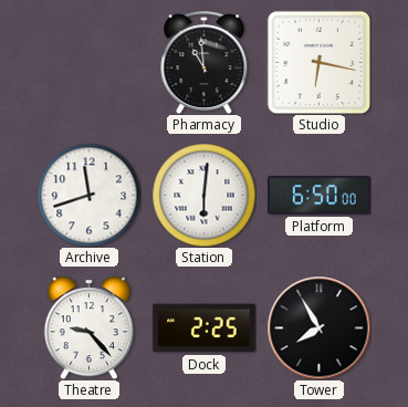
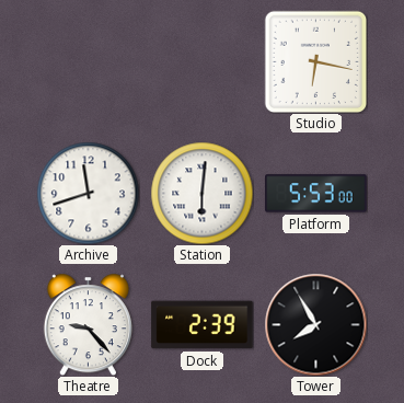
Pharmacy: 10:59 -> none (205, 62)
Platform: 6:50 -> 5:53 (316, 194)
Dock: 2:25 -> 2:39 (203, 325)
